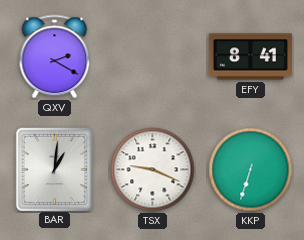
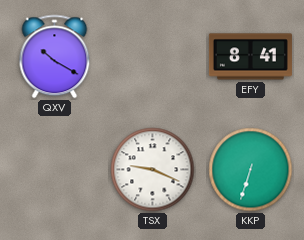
QXV: 2:20 -> 10:20 (55, 57)
BAR: 1:01 -> none (54, 169)
